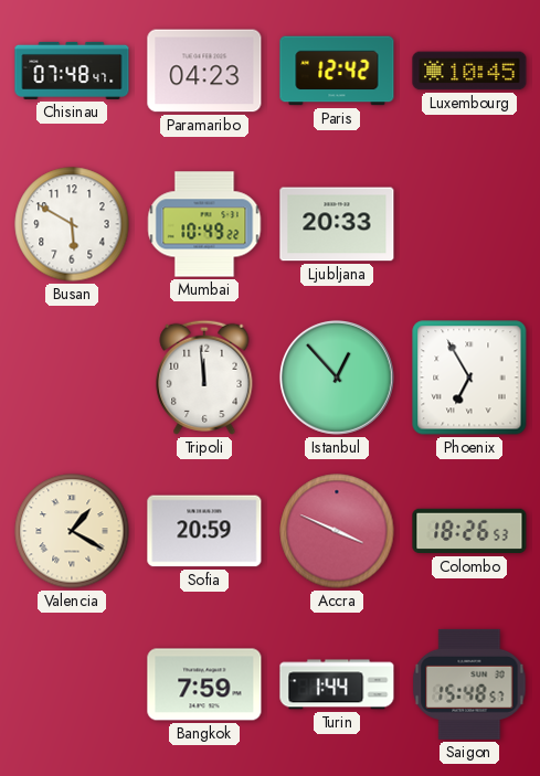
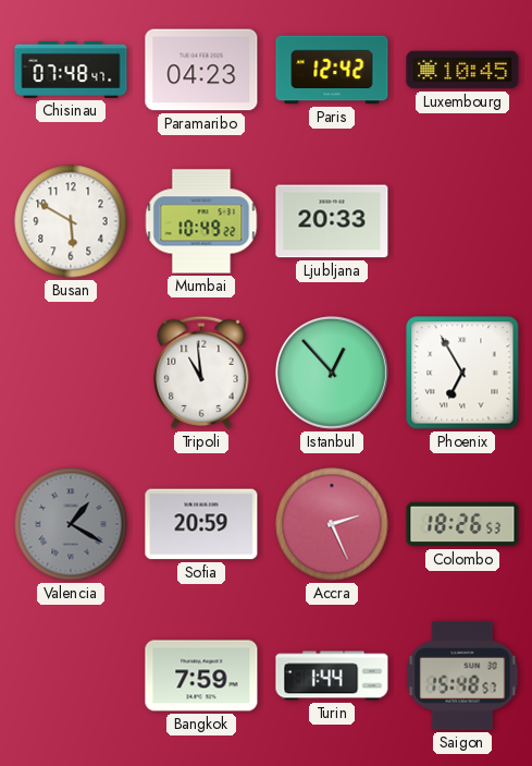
Tripoli: 11:59 -> 10:59 (201, 373)
Valencia dial: cream -> grey (71, 524)
Accra: 3:49 -> 2:26 (332, 524)
